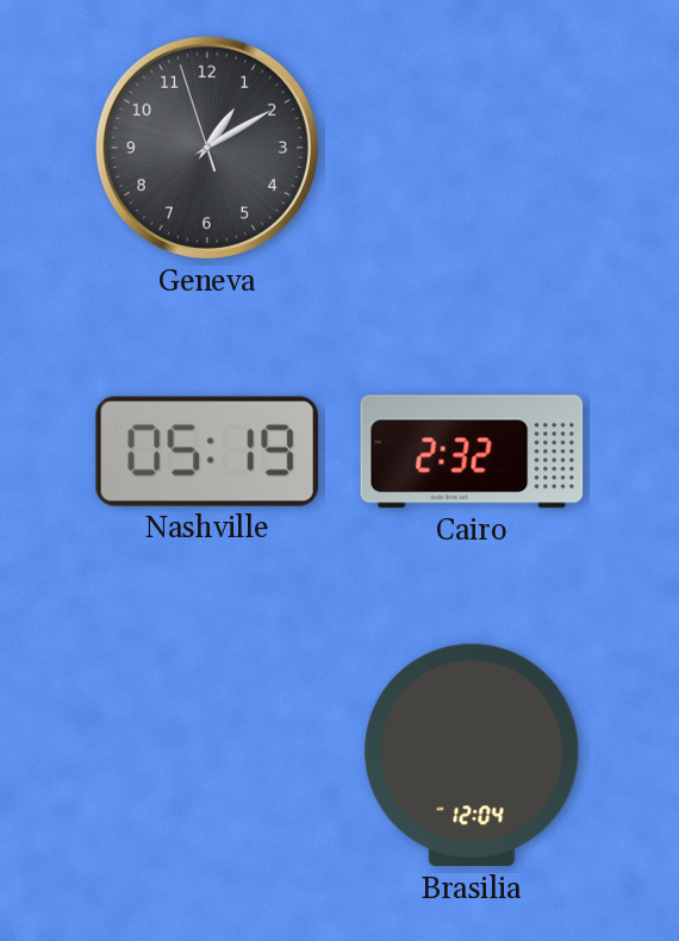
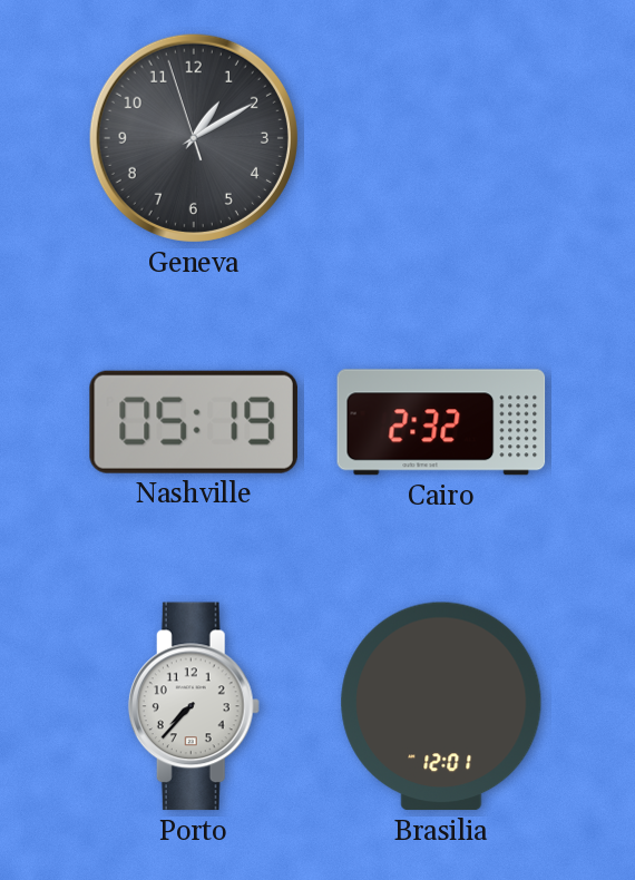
Porto: none -> 7:37 (194, 706)
Brasilia: 12:04 -> 12:01 (441, 706)
